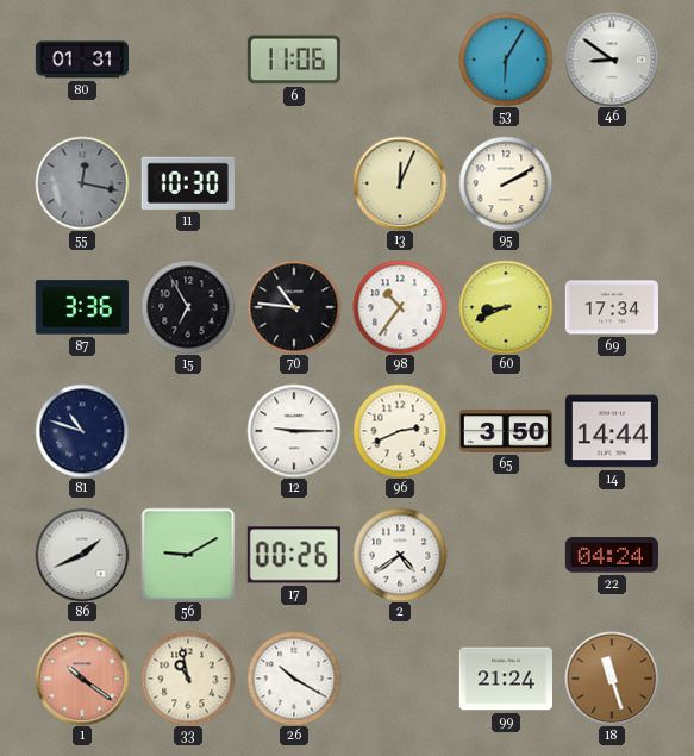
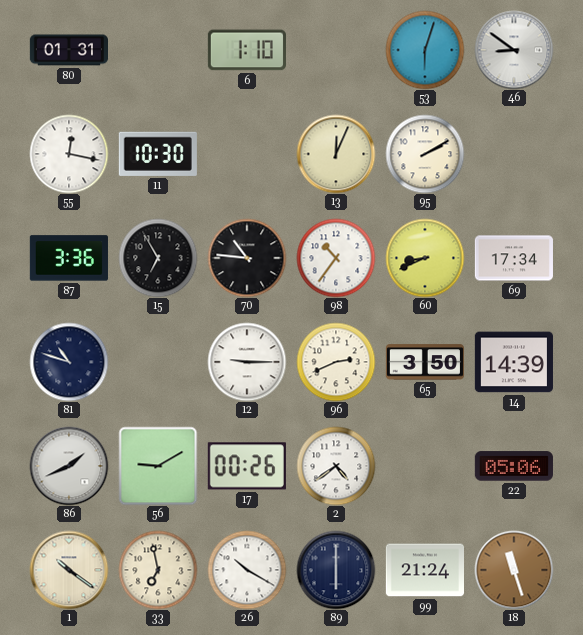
6: 11:06 -> 1:10 (247, 50)
53: 6:05 -> 6:03 (425, 50)
55 dial: grey -> white (69, 154)
14: 14:44 -> 14:39 (514, 362)
22: 04:24 -> 05:06 (514, 466)
1 dial: salmon -> cream (69, 570)
33: 10:58 -> 6:58 (158, 570)
89: none -> 6:00 (336, 570)
